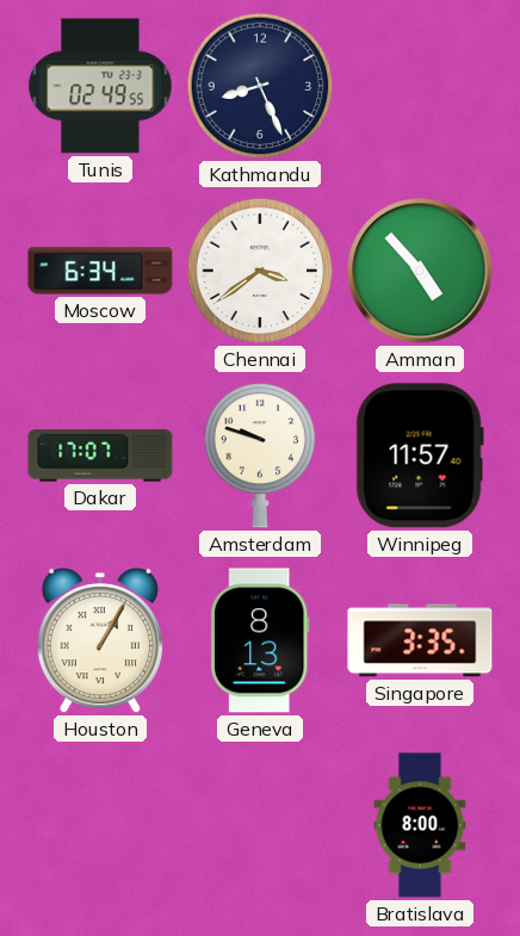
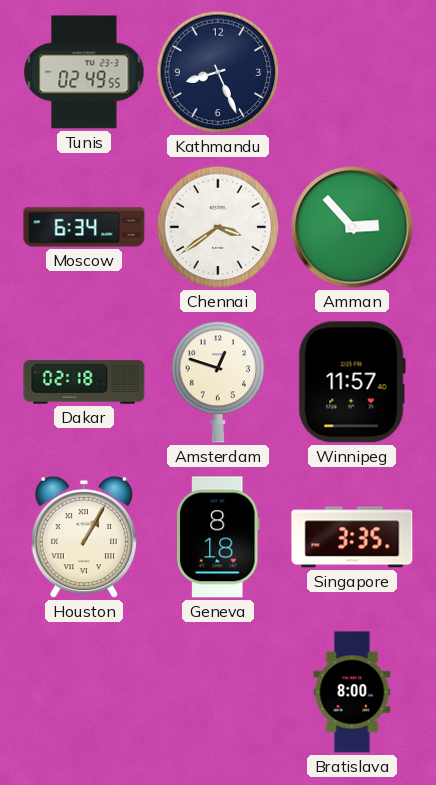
Amman: 4:53 -> 2:53 (352, 227)
Dakar: 17:07 -> 02:18 (84, 382)
Amsterdam: 9:48 -> 12:48 (218, 382)
Geneva: 8:13 -> 8:18 (218, 537)
